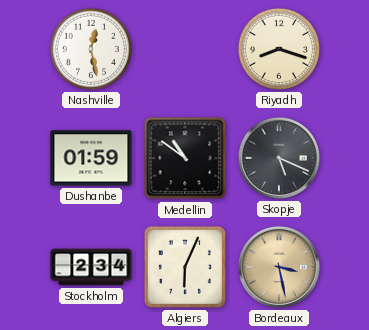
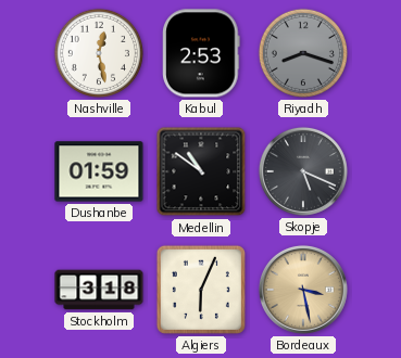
Kabul: none -> 2:53 (201, 53)
Riyadh dial: cream -> grey (303, 53)
Stockholm: 2:34 -> 3:18 (99, 290)
